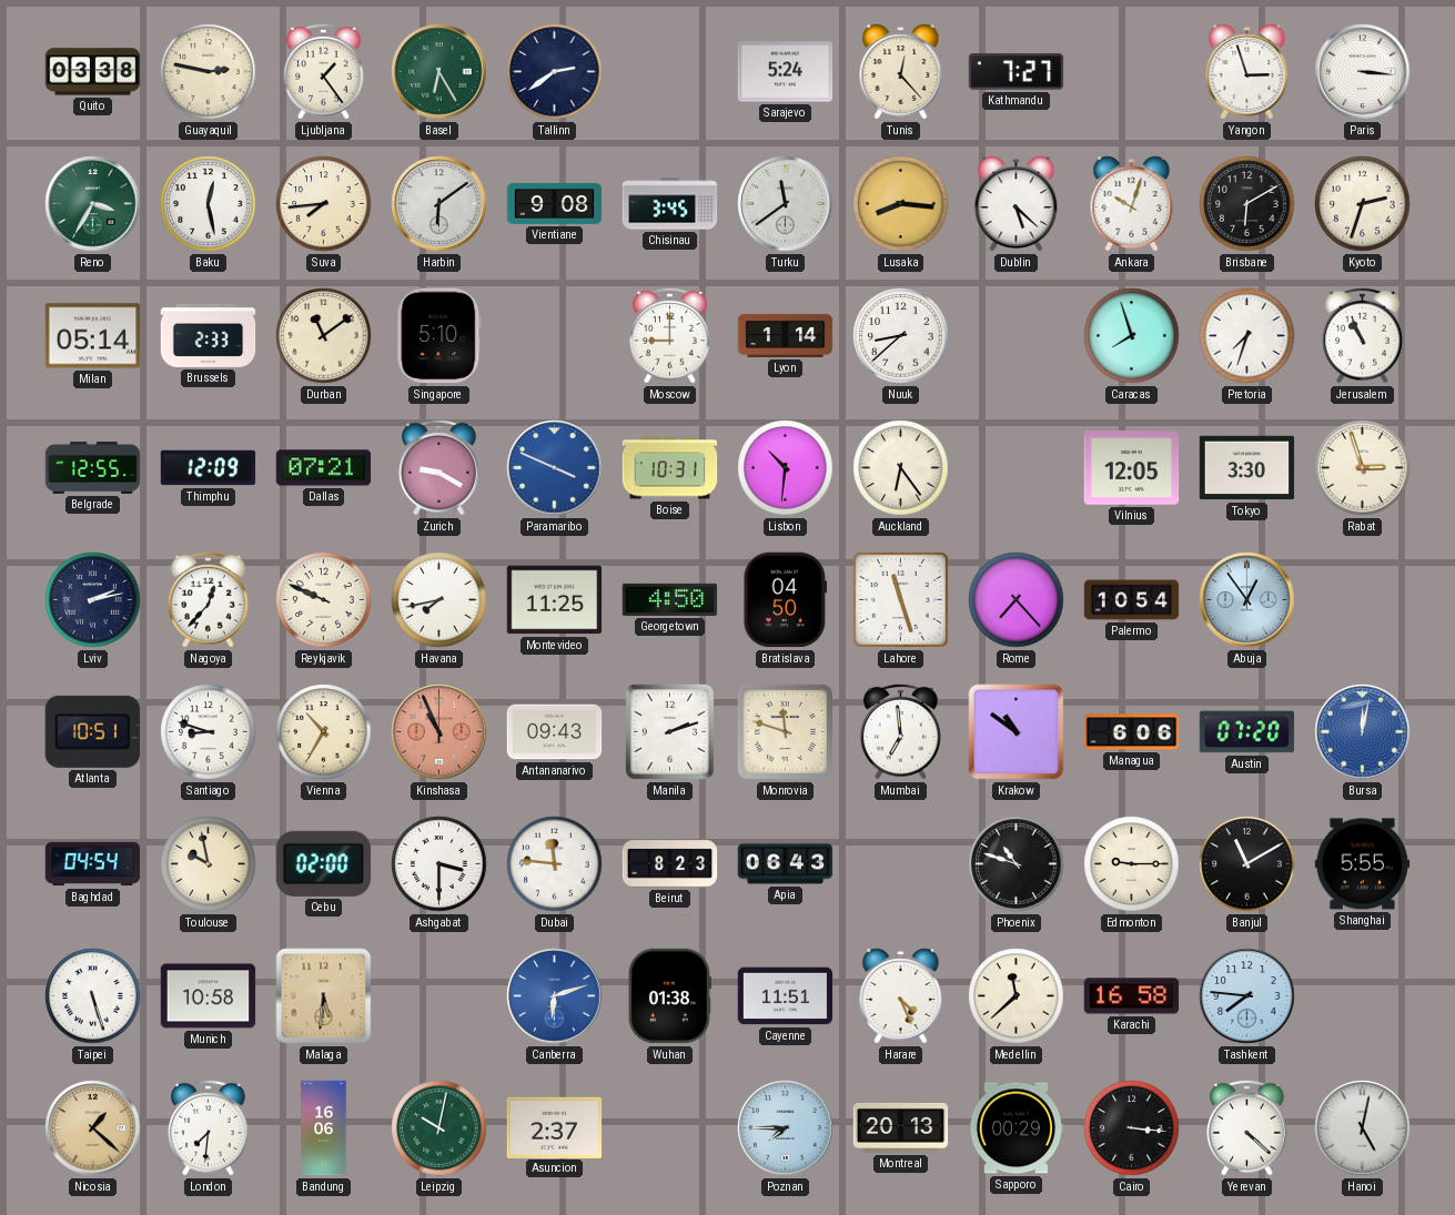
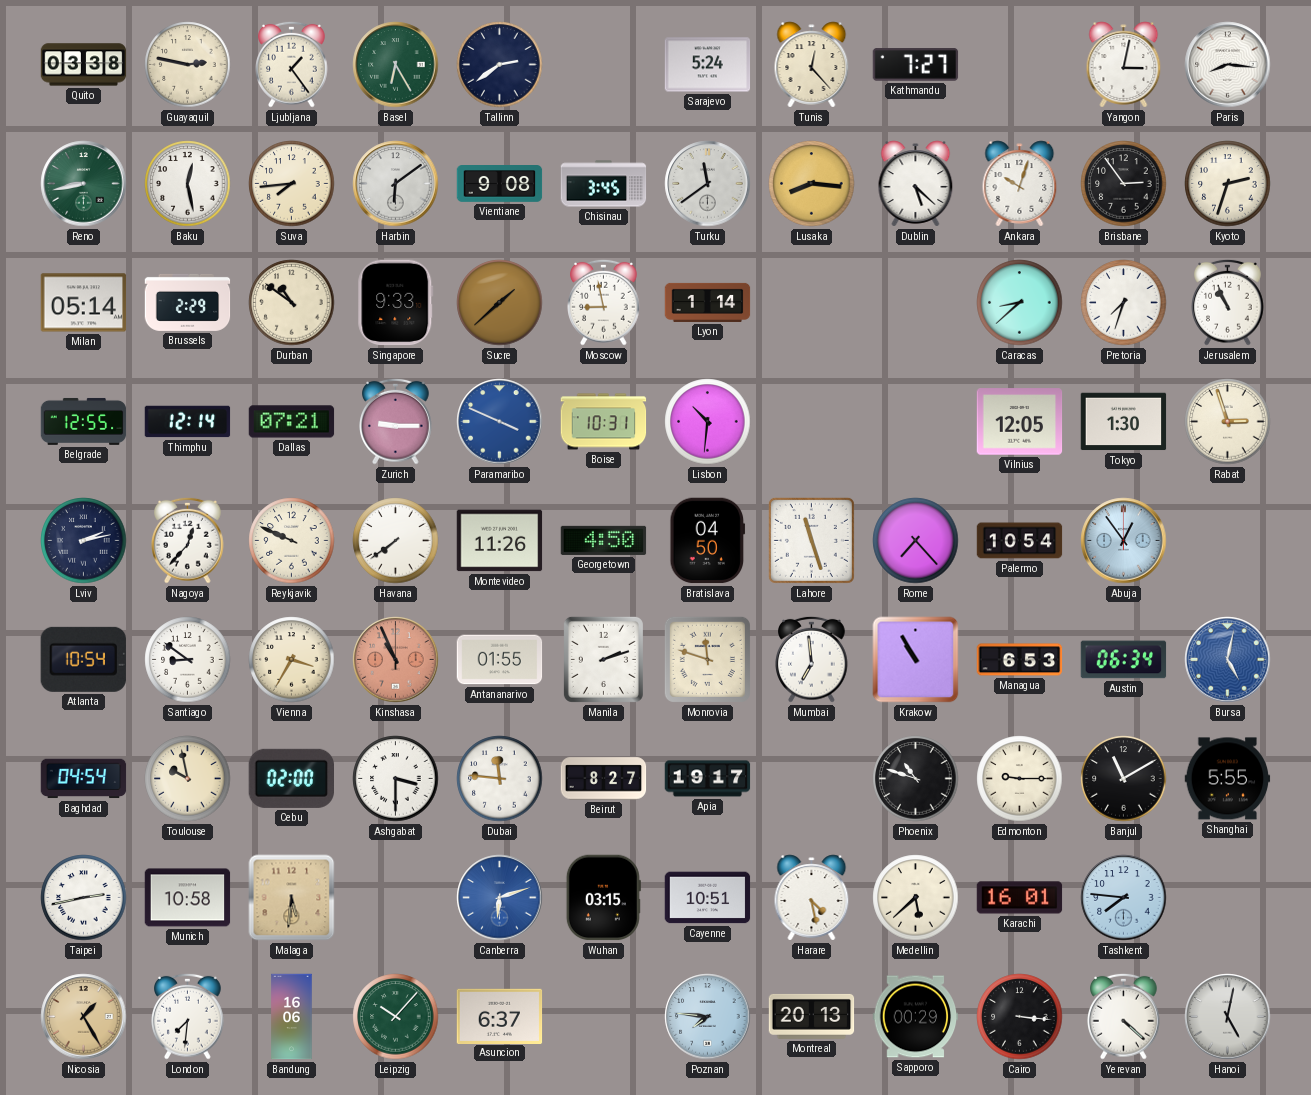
Yangon: 2:57 -> 3:02 (1124, 65)
Paris: 3:16 -> 8:16 (1228, 65)
Reno: 3:35 -> 8:43 (84, 184)
Brisbane: 6:10 -> 2:54 (1124, 184)
Brussels: 2:33 -> 2:29 (188, 302)
Durban: 11:09 -> 10:51 (292, 303)
Singapore: 5:10 -> 9:33 (396, 303)
Sucre: none -> 1:38 (500, 303)
Moscow: 9:00 -> 8:58 (604, 302)
Nuuk: 8:38 -> none (901, 336)
Caracas: 7:57 -> 8:38 (1020, 303)
Thimphu: 12:09 -> 12:14 (188, 422)
Zurich: 9:20 -> 9:15 (396, 421)
Auckland: 6:24 -> none (901, 468)
Tokyo: 3:30 -> 1:30 (1124, 422)
Havana: 7:43 -> 7:39 (396, 541)
Montevideo: 11:25 -> 11:26 (500, 541)
Atlanta: 10:51 -> 10:54 (83, 659)
Santiago: 8:48 -> 8:51 (188, 660)
Vienna: 10:35 -> 3:35 (292, 660)
Antananarivo: 09:43 -> 01:55 (500, 660)
Krakow: 10:51 -> 10:55 (916, 660)
Managua: 6:06 -> 6:53 (1020, 660)
Austin: 07:20 -> 06:34 (1124, 660)
Bursa: 12:02 -> 5:02 (1228, 660)
Beirut: 8:23 -> 8:27 (604, 779)
Apia: 06:43 -> 19:17 (708, 779)
Taipei: 5:27 -> 2:43 (84, 898)
Wuhan: 01:38 -> 03:15 (603, 898)
Cayenne: 11:51 -> 10:51 (708, 898)
Harare: 4:26 -> 4:28 (812, 898)
Medellin: 11:38 -> 5:38 (916, 898)
Karachi: 16:58 -> 16:01 (1020, 898)
Nicosia: 1:22 -> 1:25 (84, 1017)
Leipzig: 10:02 -> 10:07 (396, 1017)
Asuncion: 2:37 -> 6:37 (500, 1016)
Poznan: 7:45 -> 7:46 (708, 1017)
